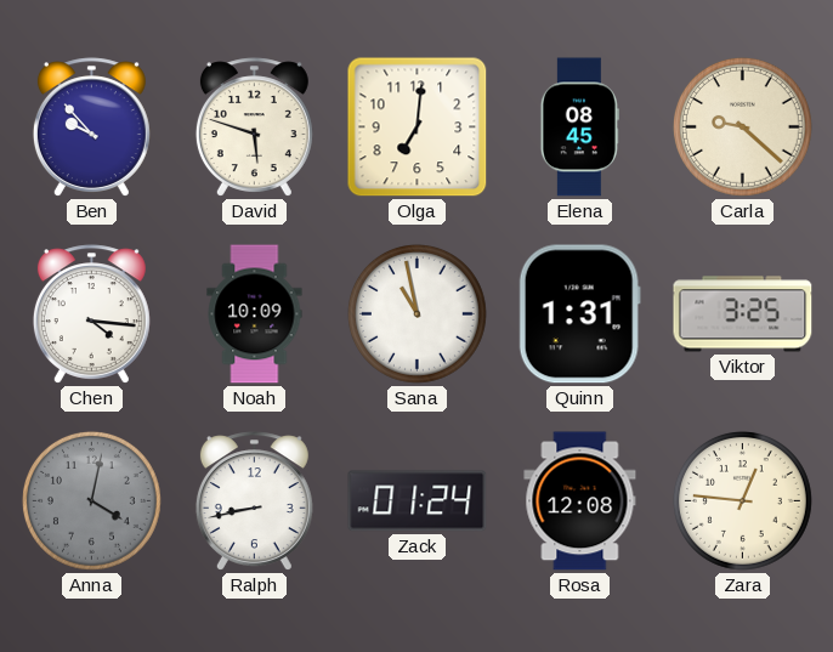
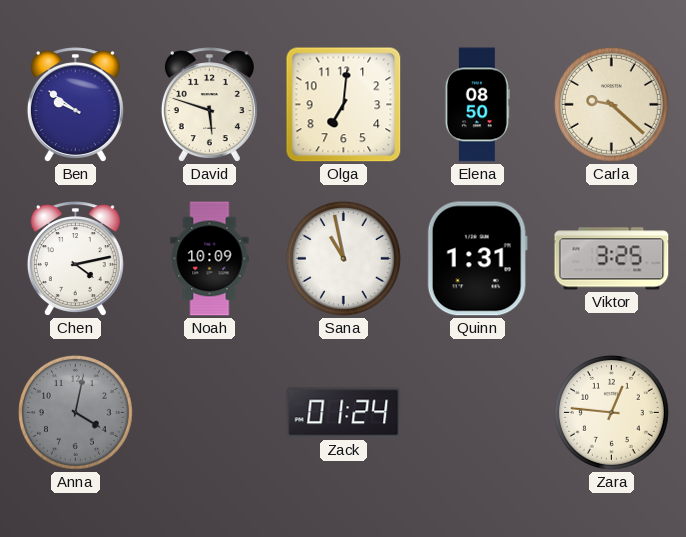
Ben: 9:53 -> 9:51 (75, 105)
Elena: 08:45 -> 08:50 (477, 105)
Chen: 4:16 -> 4:13 (75, 259)
Ralph: 8:43 -> none (254, 501)
Rosa: 12:08 -> none (580, 501)
